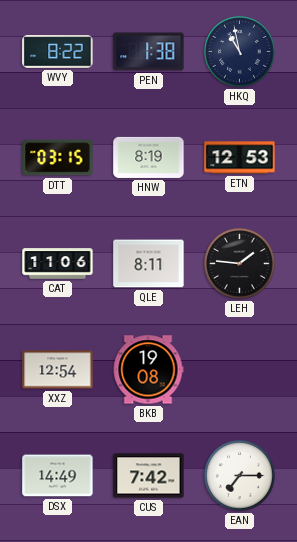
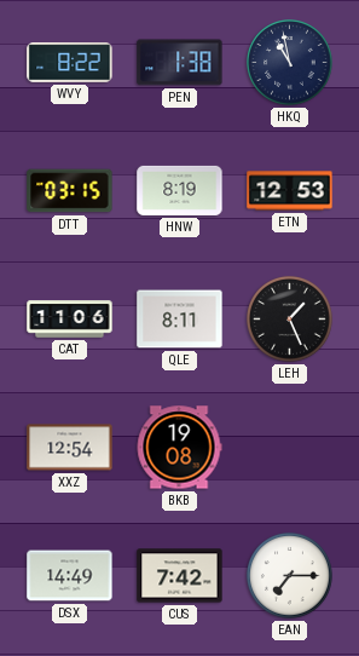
LEH: 1:46 -> 1:26 (290, 320)
